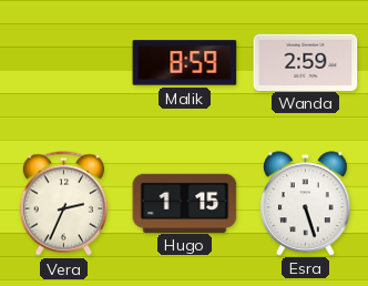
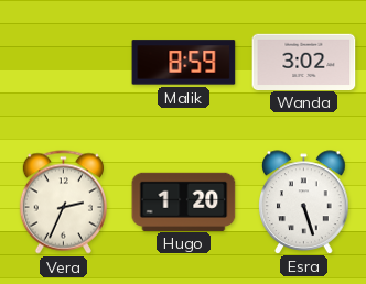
Wanda: 2:59 -> 3:02 (304, 62)
Hugo: 1:15 -> 1:20 (184, 201)
